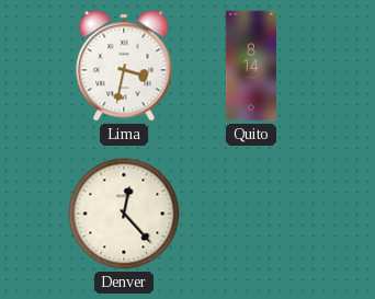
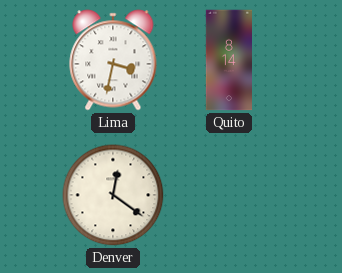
Denver: 12:23 -> 12:21 (113, 195)
